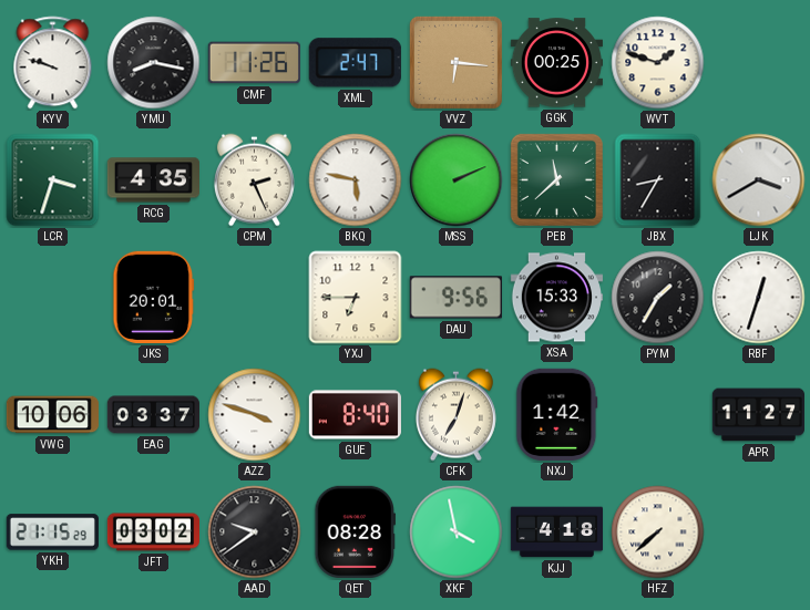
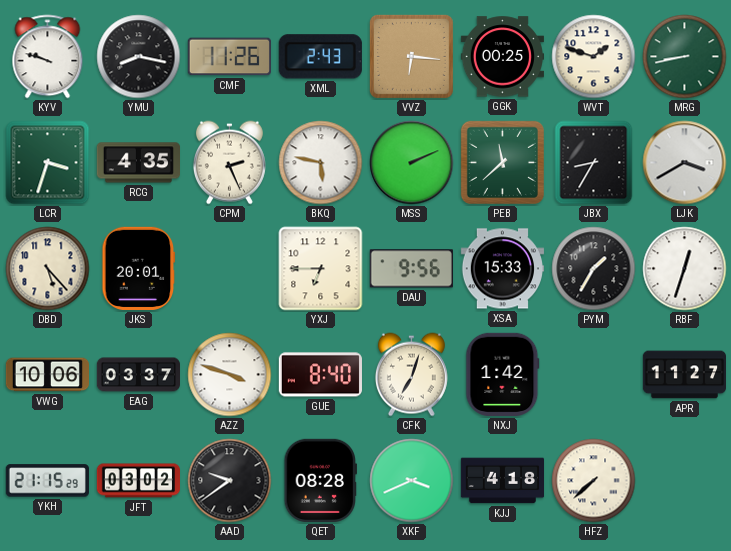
XML: 2:47 -> 2:43 (320, 57)
MRG: none -> 8:43 (685, 57)
DBD: none -> 5:23 (48, 269)
XKF: 3:58 -> 3:41 (412, 481)
